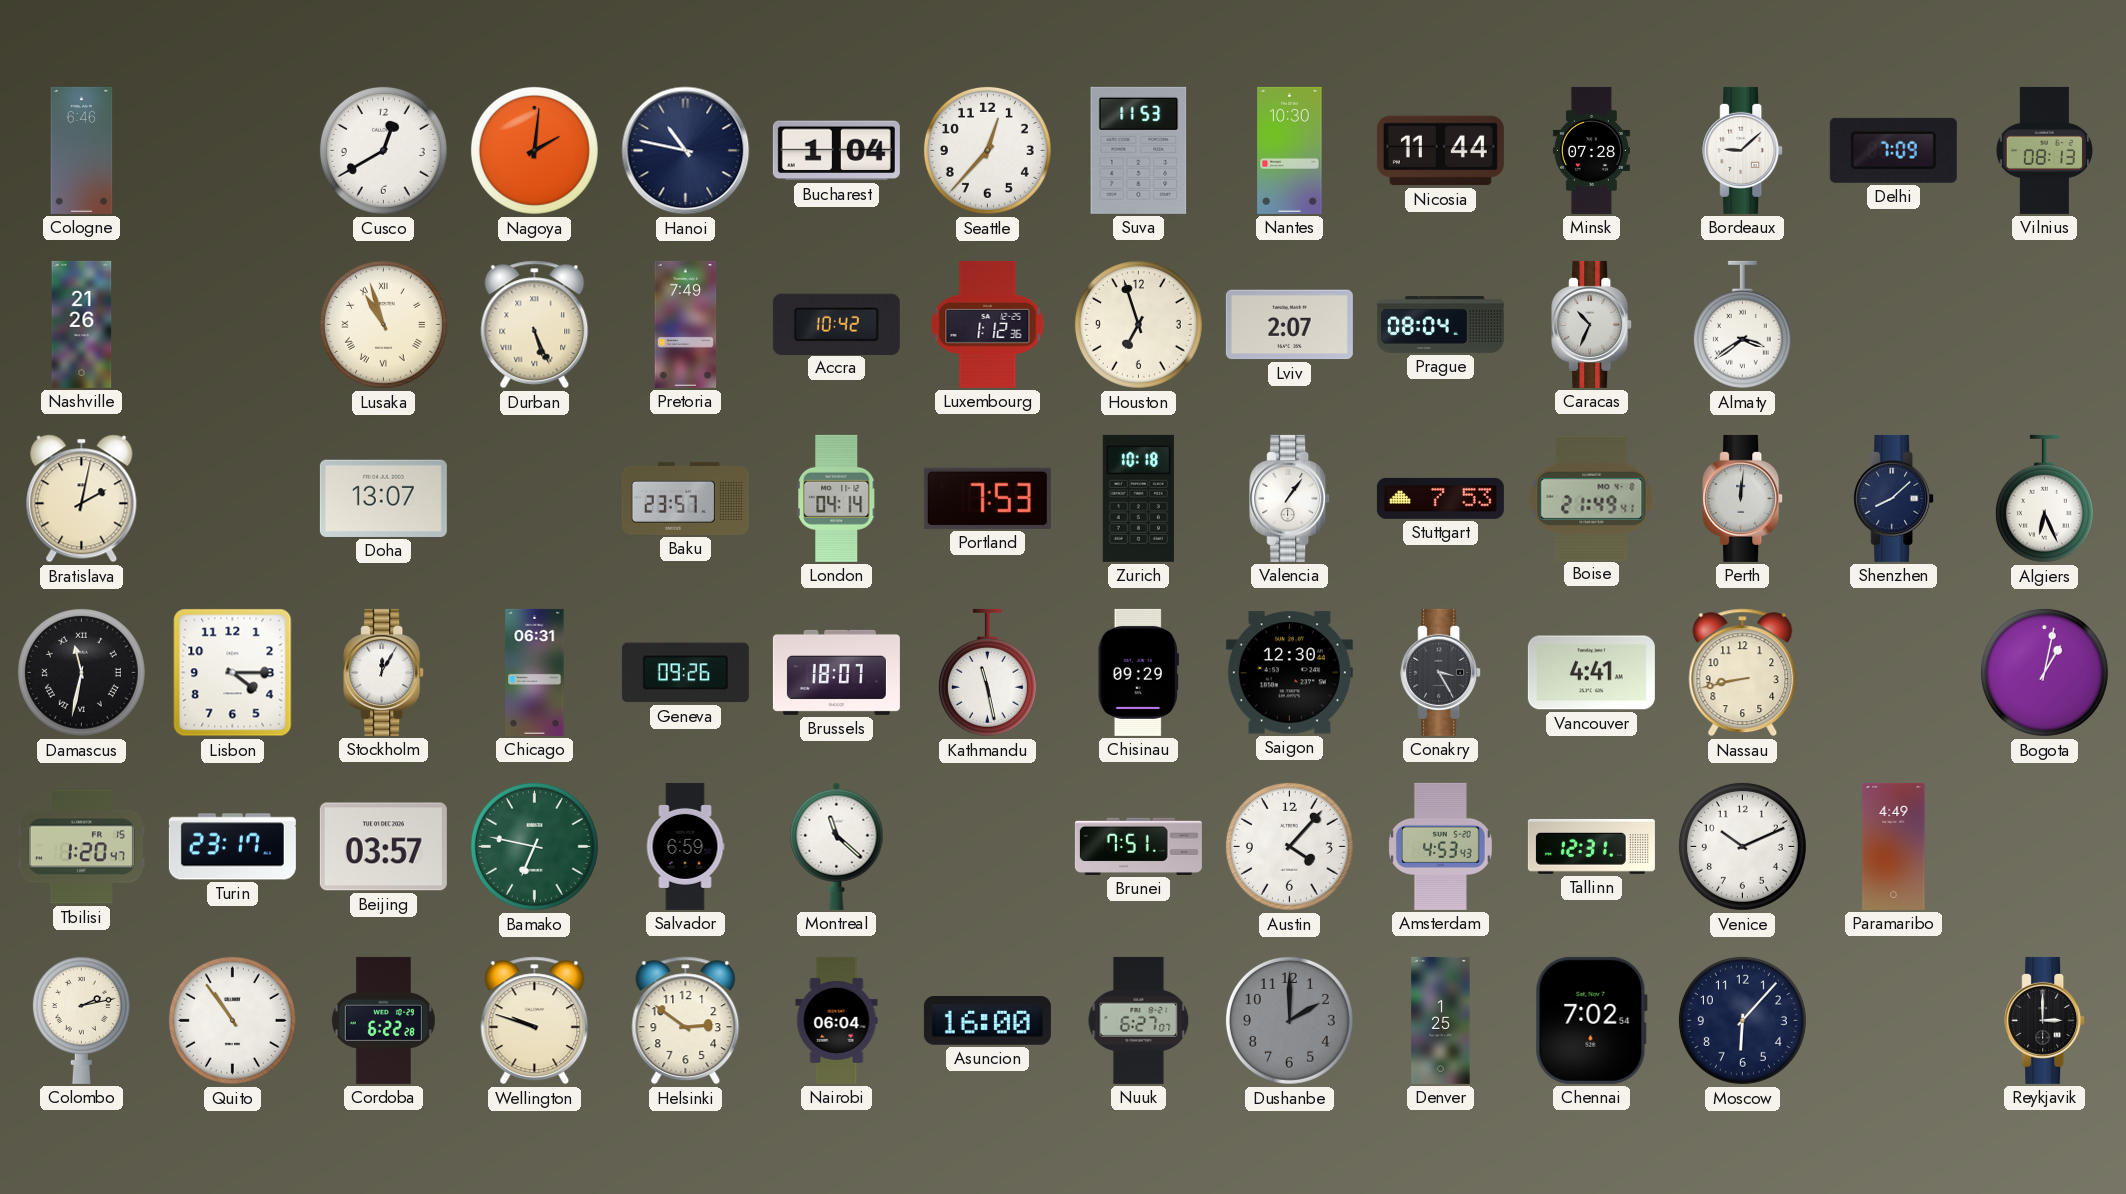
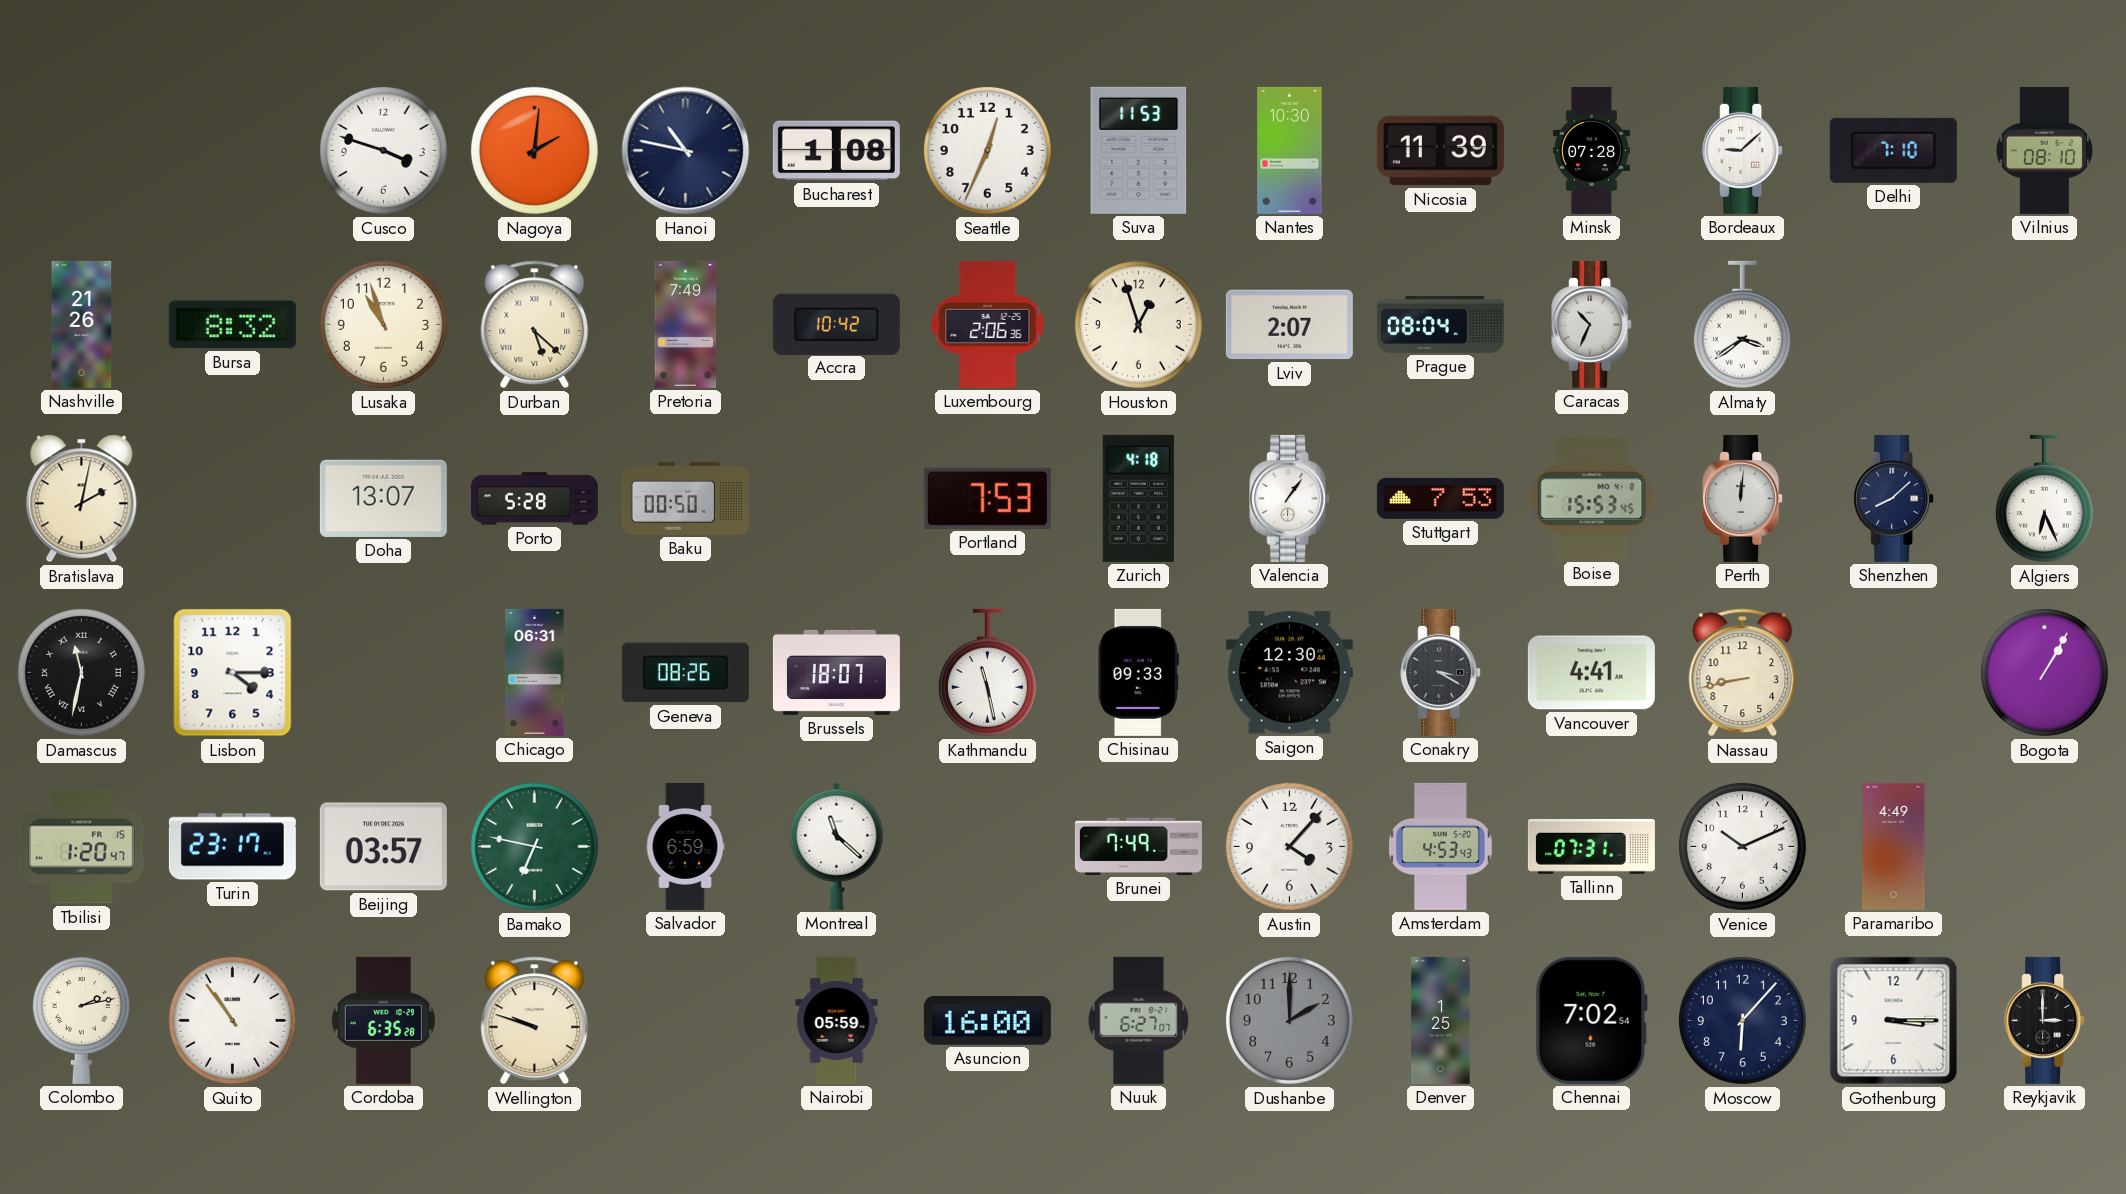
Cologne: 6:46 -> none (82, 150)
Cusco: 12:40 -> 3:48 (383, 150)
Bucharest: 1:04 -> 1:08 (836, 151)
Seattle: 12:37 -> 12:34 (987, 150)
Nicosia: 11:44 -> 11:39 (1440, 151)
Delhi: 7:09 -> 7:10 (1893, 150)
Vilnius: 08:13 -> 08:10 (2044, 150)
Bursa: none -> 8:32 (232, 325)
Lusaka numerals: Roman -> Arabic (383, 324)
Durban: 5:26 -> 5:22 (535, 325)
Luxembourg: 1:12 -> 2:06 (988, 324)
Houston: 6:57 -> 12:57 (1138, 324)
Porto: none -> 5:28 (534, 499)
Baku: 23:57 -> 00:50 (685, 498)
London: 04:14 -> none (837, 498)
Zurich: 10:18 -> 4:18 (1138, 498)
Boise: 21:49 -> 15:53 (1592, 498)
Stockholm: 12:05 -> none (384, 672)
Geneva: 09:26 -> 08:26 (685, 673)
Chisinau: 09:29 -> 09:33 (1138, 672)
Conakry: 3:25 -> 3:20 (1441, 672)
Bogota: 1:02 -> 1:05 (2044, 672)
Brunei: 7:51 -> 7:49 (1138, 846)
Tallinn: 12:31 -> 07:31 (1591, 846)
Cordoba: 6:22 -> 6:35 (383, 1020)
Helsinki: 2:51 -> none (686, 1021)
Nairobi: 06:04 -> 05:59 (837, 1020)
Gothenburg: none -> 3:15 (1894, 1021)
